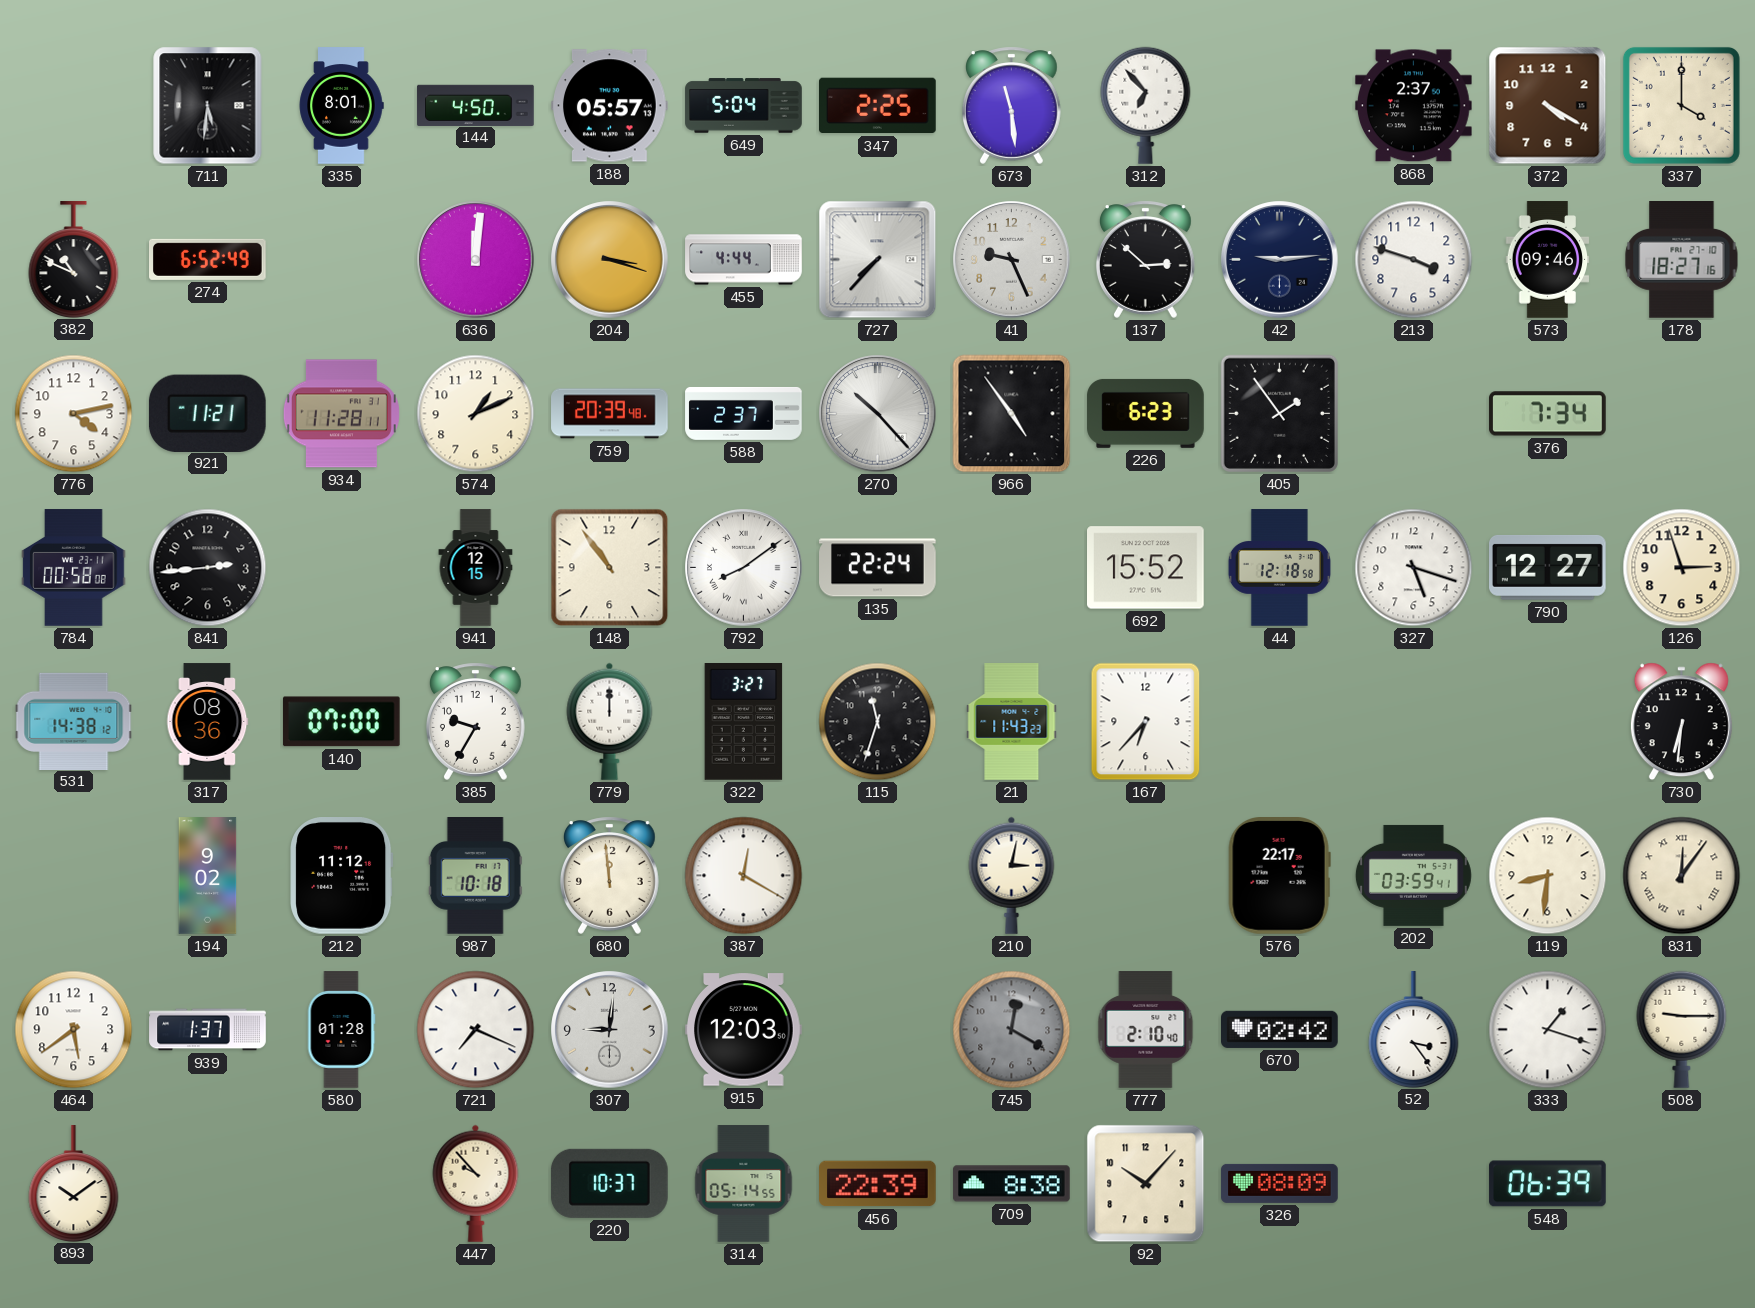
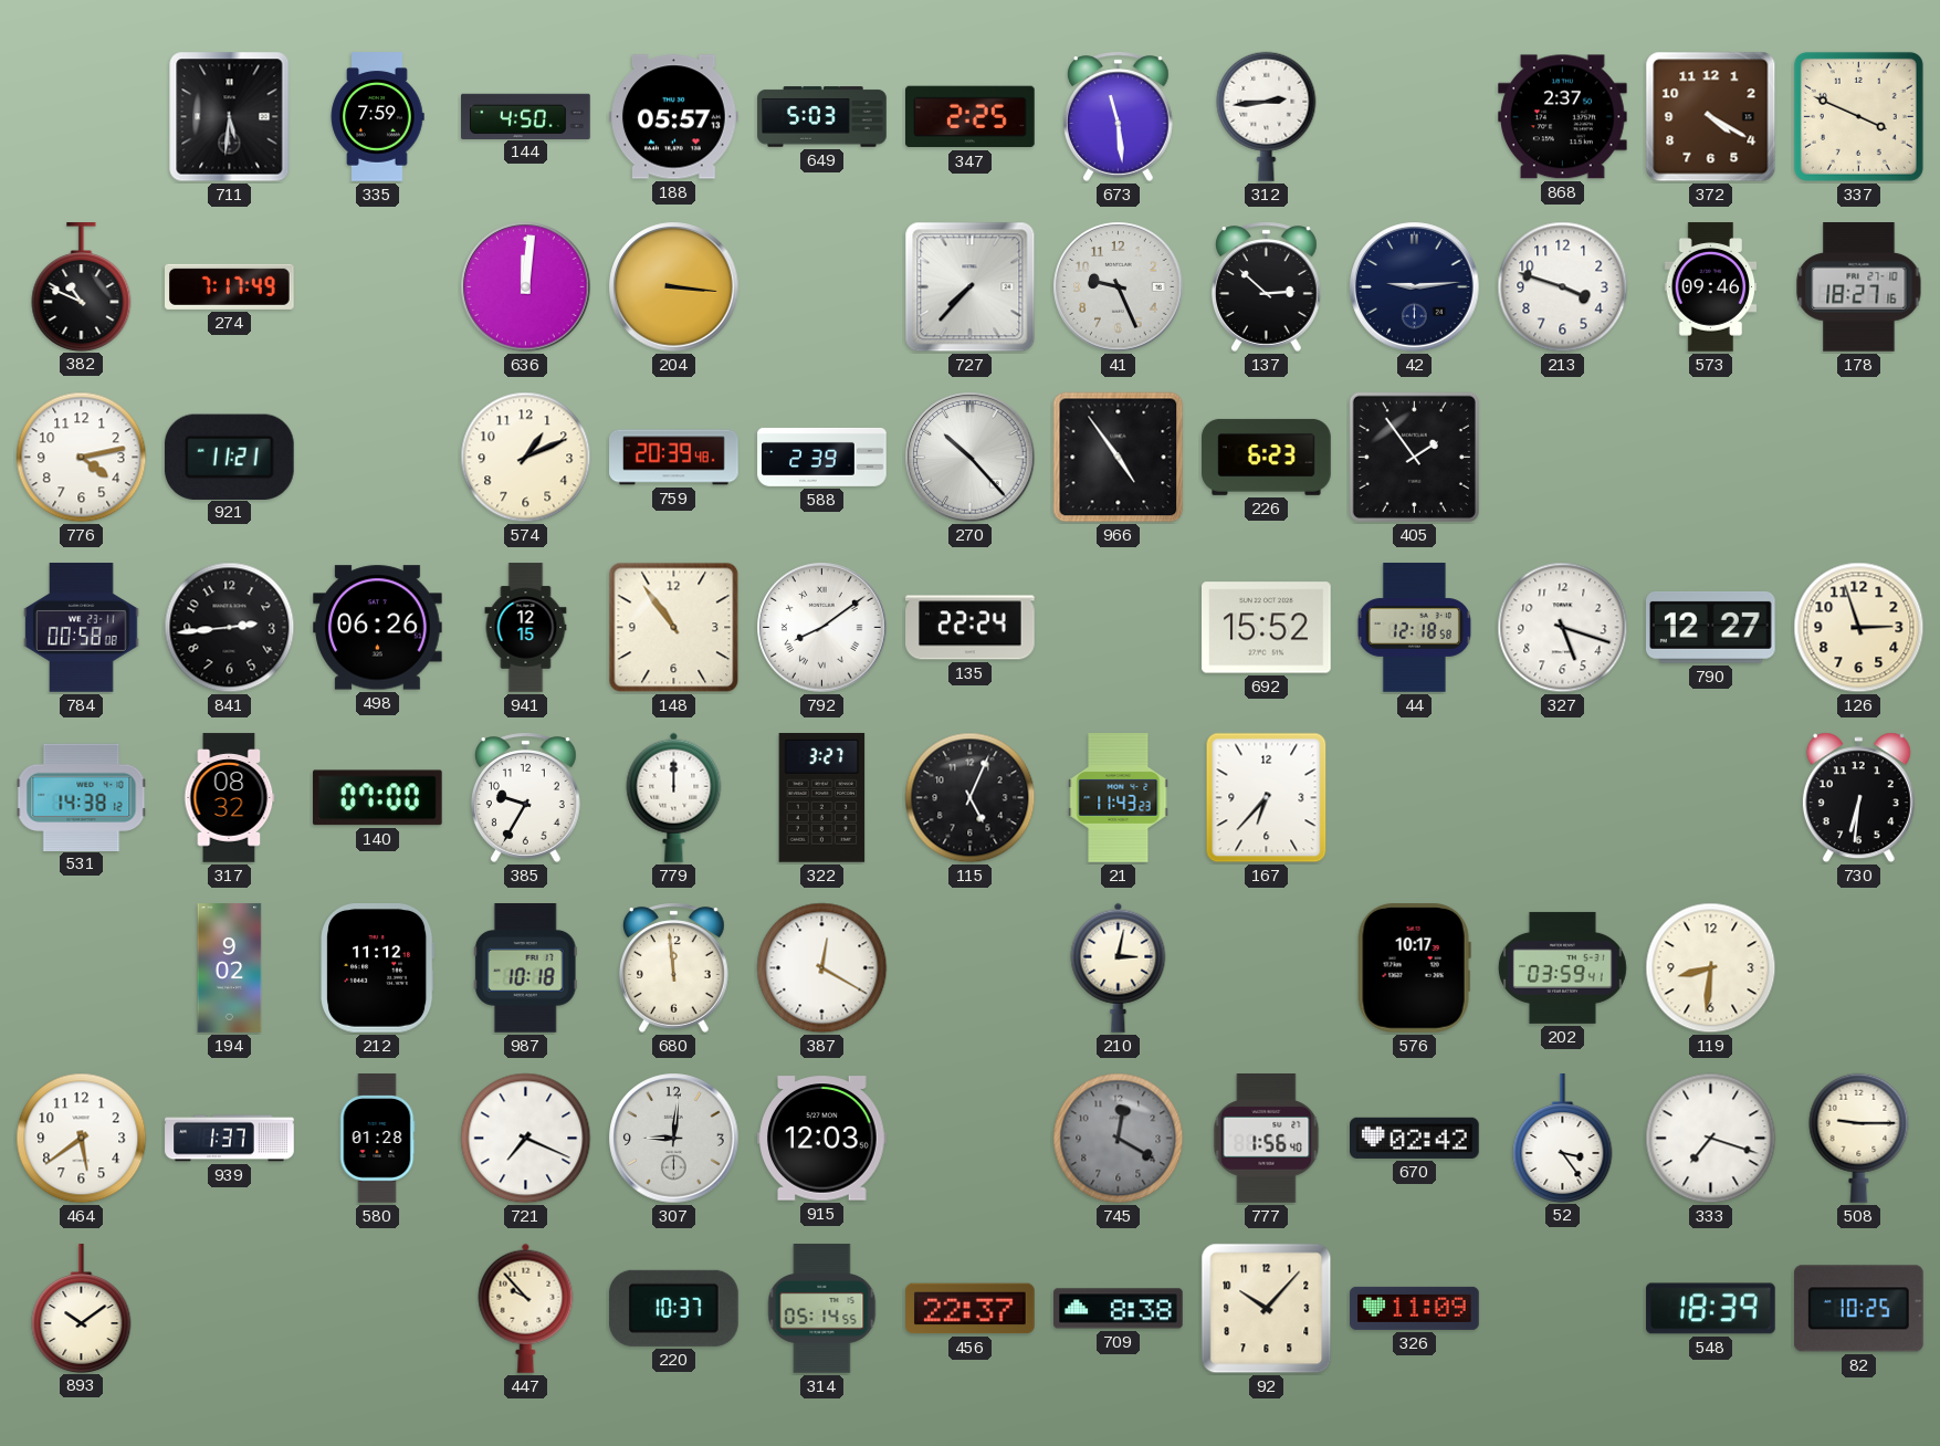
335: 8:01 -> 7:59 (377, 117)
649: 5:04 -> 5:03 (822, 117)
312: 6:53 -> 2:44 (1267, 116)
337: 4:00 -> 3:49 (1858, 116)
274: 6:52 -> 7:17 (230, 286)
204: 3:18 -> 3:16 (674, 287)
455: 4:44 -> none (744, 260)
934: 11:28 -> none (341, 414)
588: 2:37 -> 2:39 (822, 457)
376: 7:34 -> none (1548, 414)
498: none -> 06:26 (378, 628)
317: 08:36 -> 08:32 (229, 798)
115: 11:33 -> 5:04 (971, 798)
576: 22:17 -> 10:17 (1414, 968)
831: 12:06 -> none (1682, 876)
777: 2:10 -> 1:56 (1267, 1139)
333: 1:18 -> 7:18 (1711, 1139)
456: 22:39 -> 22:37 (971, 1309)
326: 08:09 -> 11:09 (1415, 1308)
548: 06:39 -> 18:39 (1711, 1309)
82: none -> 10:25 (1858, 1309)
